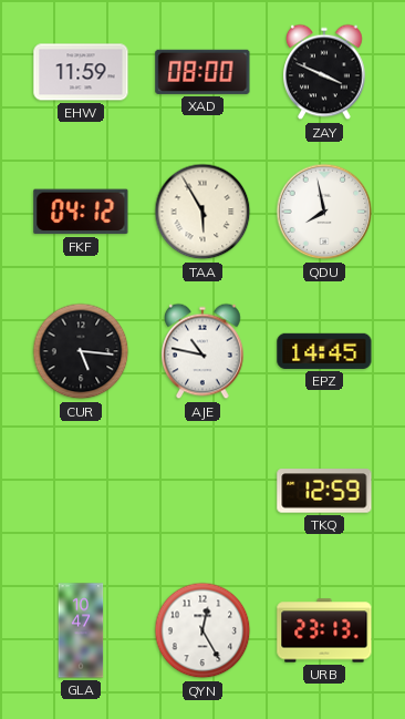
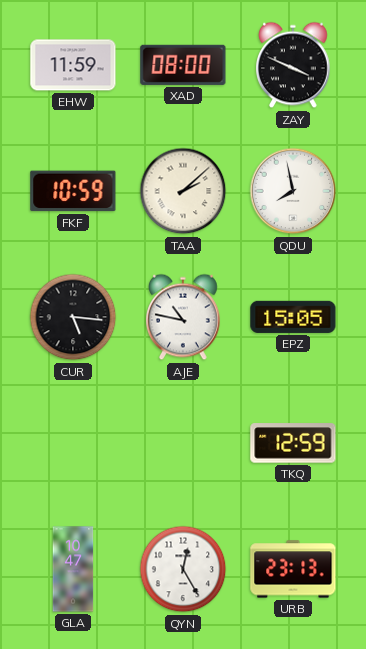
FKF: 04:12 -> 10:59 (73, 191)
TAA: 5:55 -> 2:08 (183, 191)
EPZ: 14:45 -> 15:05 (293, 317)
